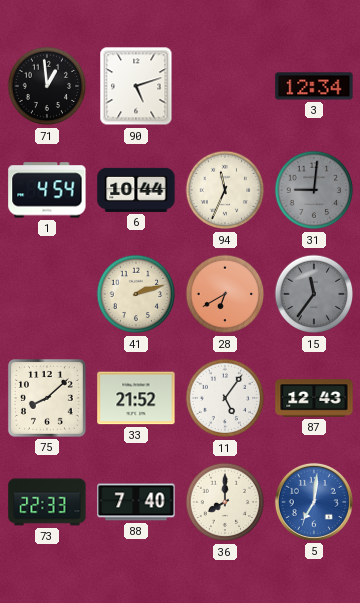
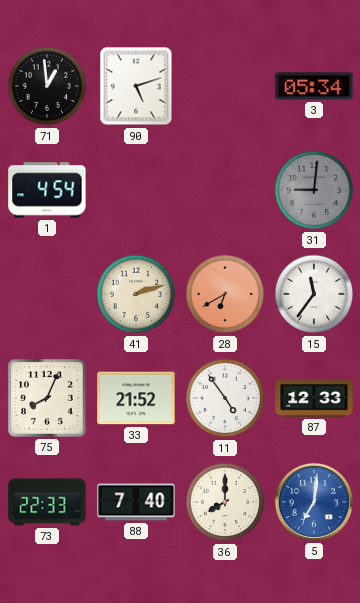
3: 12:34 -> 05:34 (314, 86)
6: 10:44 -> none (136, 190)
94: 11:34 -> none (225, 190)
15 dial: grey -> white (314, 294)
75: 8:08 -> 8:04 (47, 398)
11: 5:06 -> 4:54 (225, 398)
87: 12:43 -> 12:33 (314, 398)
